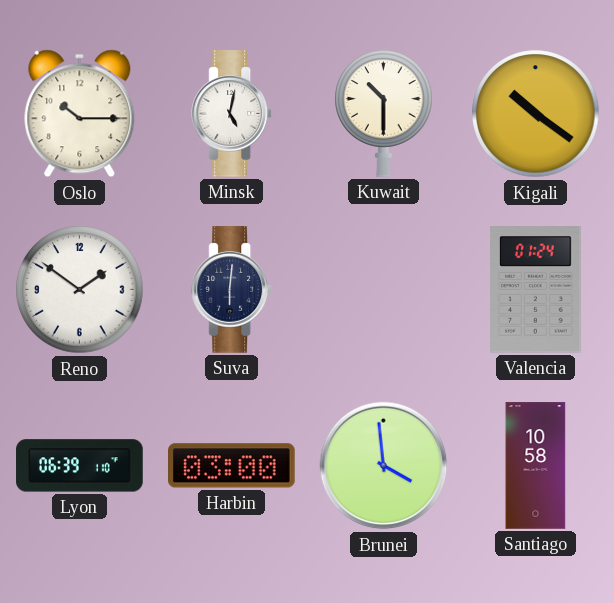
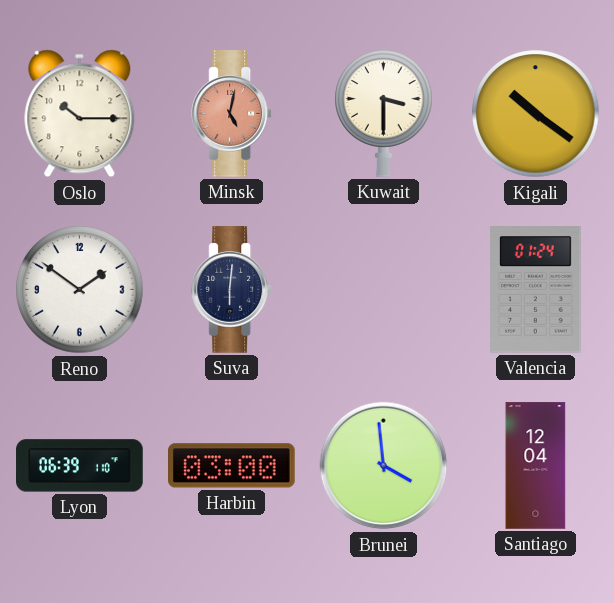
Minsk dial: white -> salmon (232, 114)
Kuwait: 10:30 -> 3:30 (384, 113)
Santiago: 10:58 -> 12:04 (536, 466)
